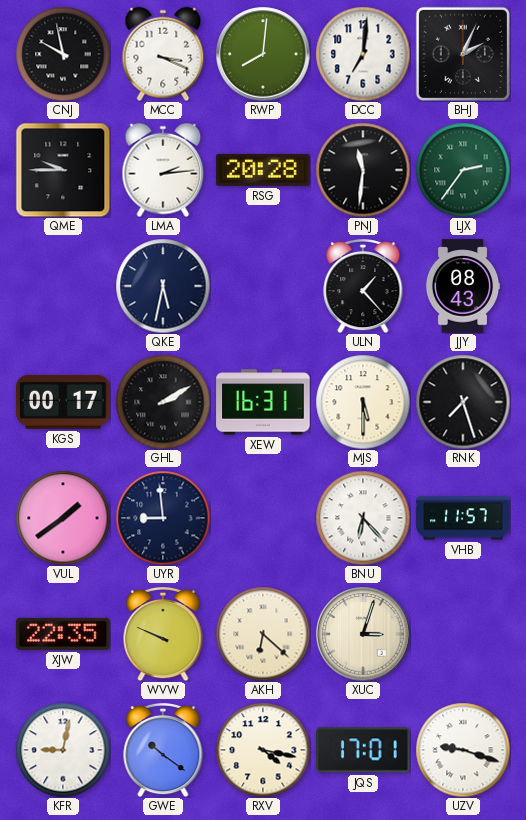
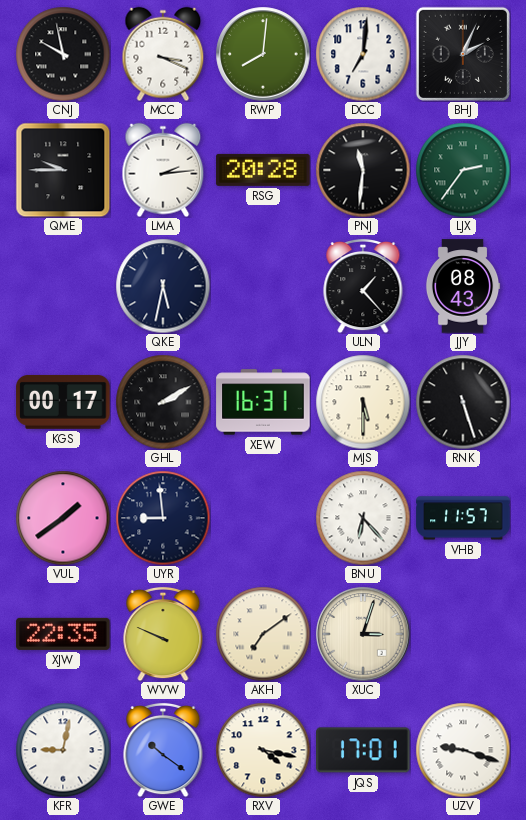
RNK: 7:27 -> 5:27 (463, 402)
AKH: 6:22 -> 7:09 (263, 634)
